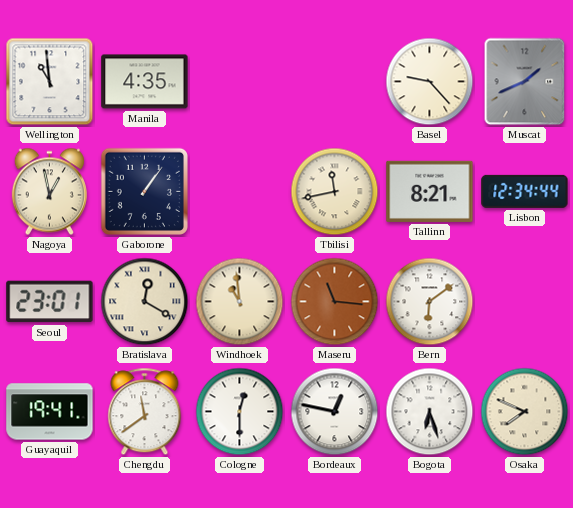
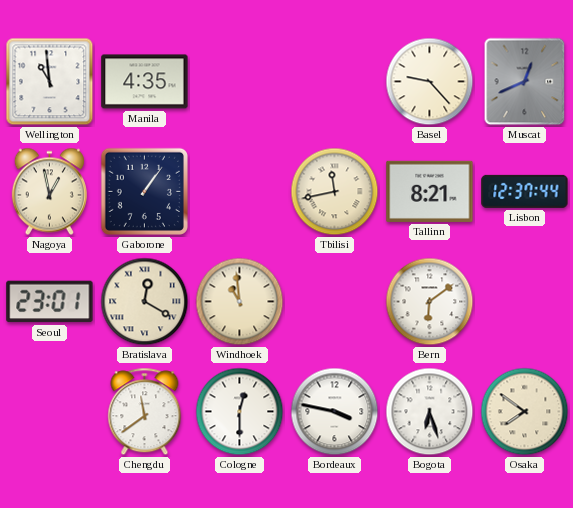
Muscat: 1:41 -> 12:41 (525, 82)
Lisbon: 12:34 -> 12:37 (525, 191)
Maseru: 11:16 -> none (335, 302)
Guayaquil: 19:41 -> none (50, 412)
Bordeaux: 12:47 -> 3:47 (335, 412)
Osaka: 7:49 -> 7:51 (525, 412)
